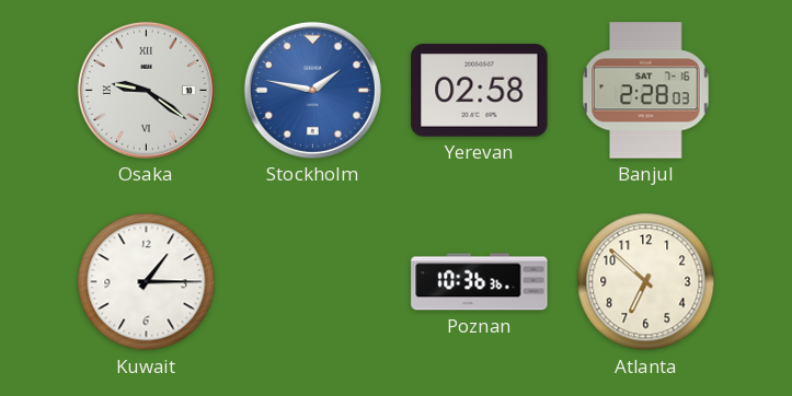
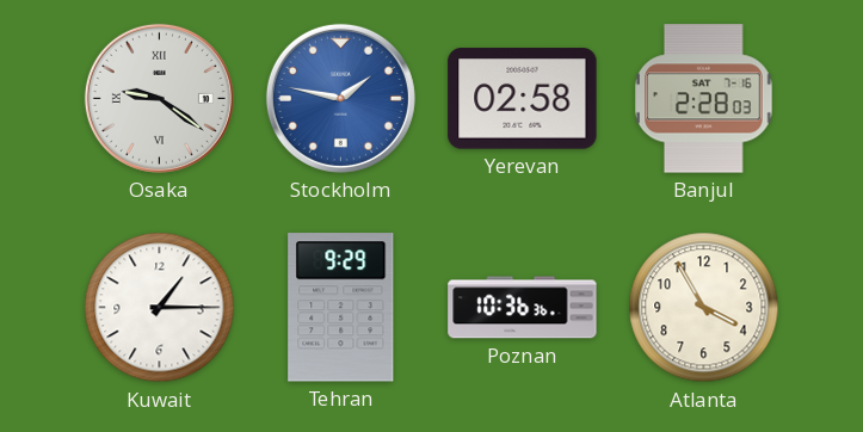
Tehran: none -> 9:29 (341, 308)
Atlanta: 6:52 -> 3:55 (704, 308)
